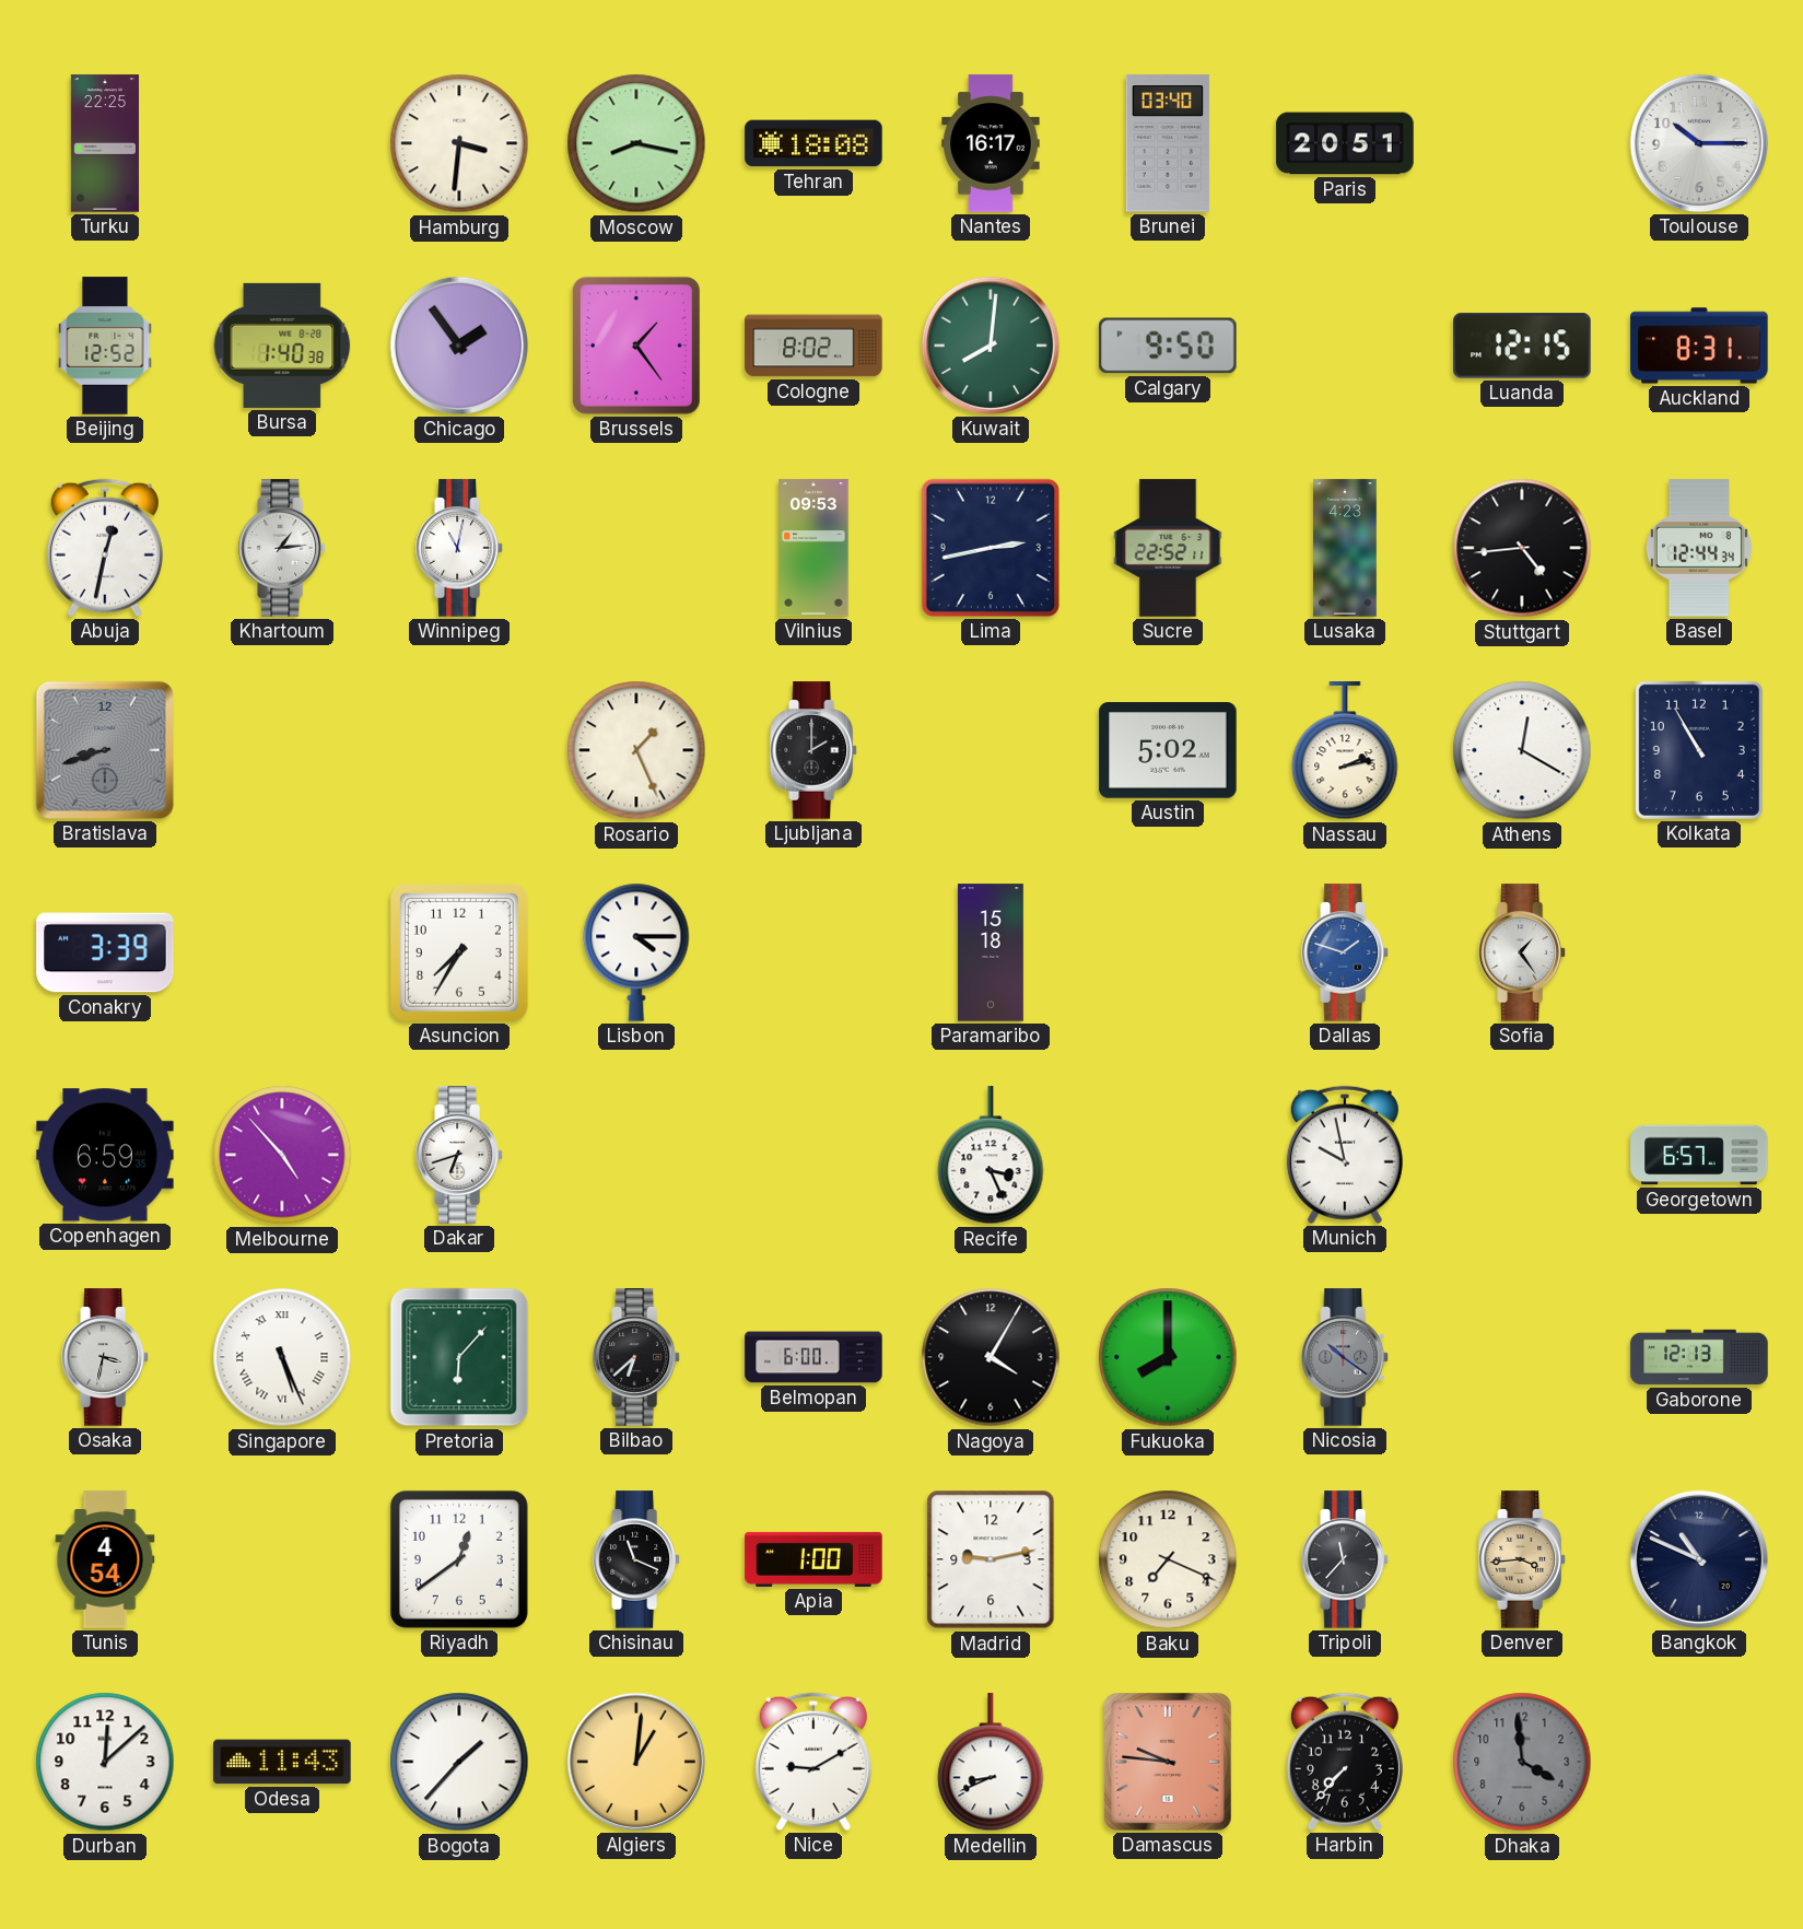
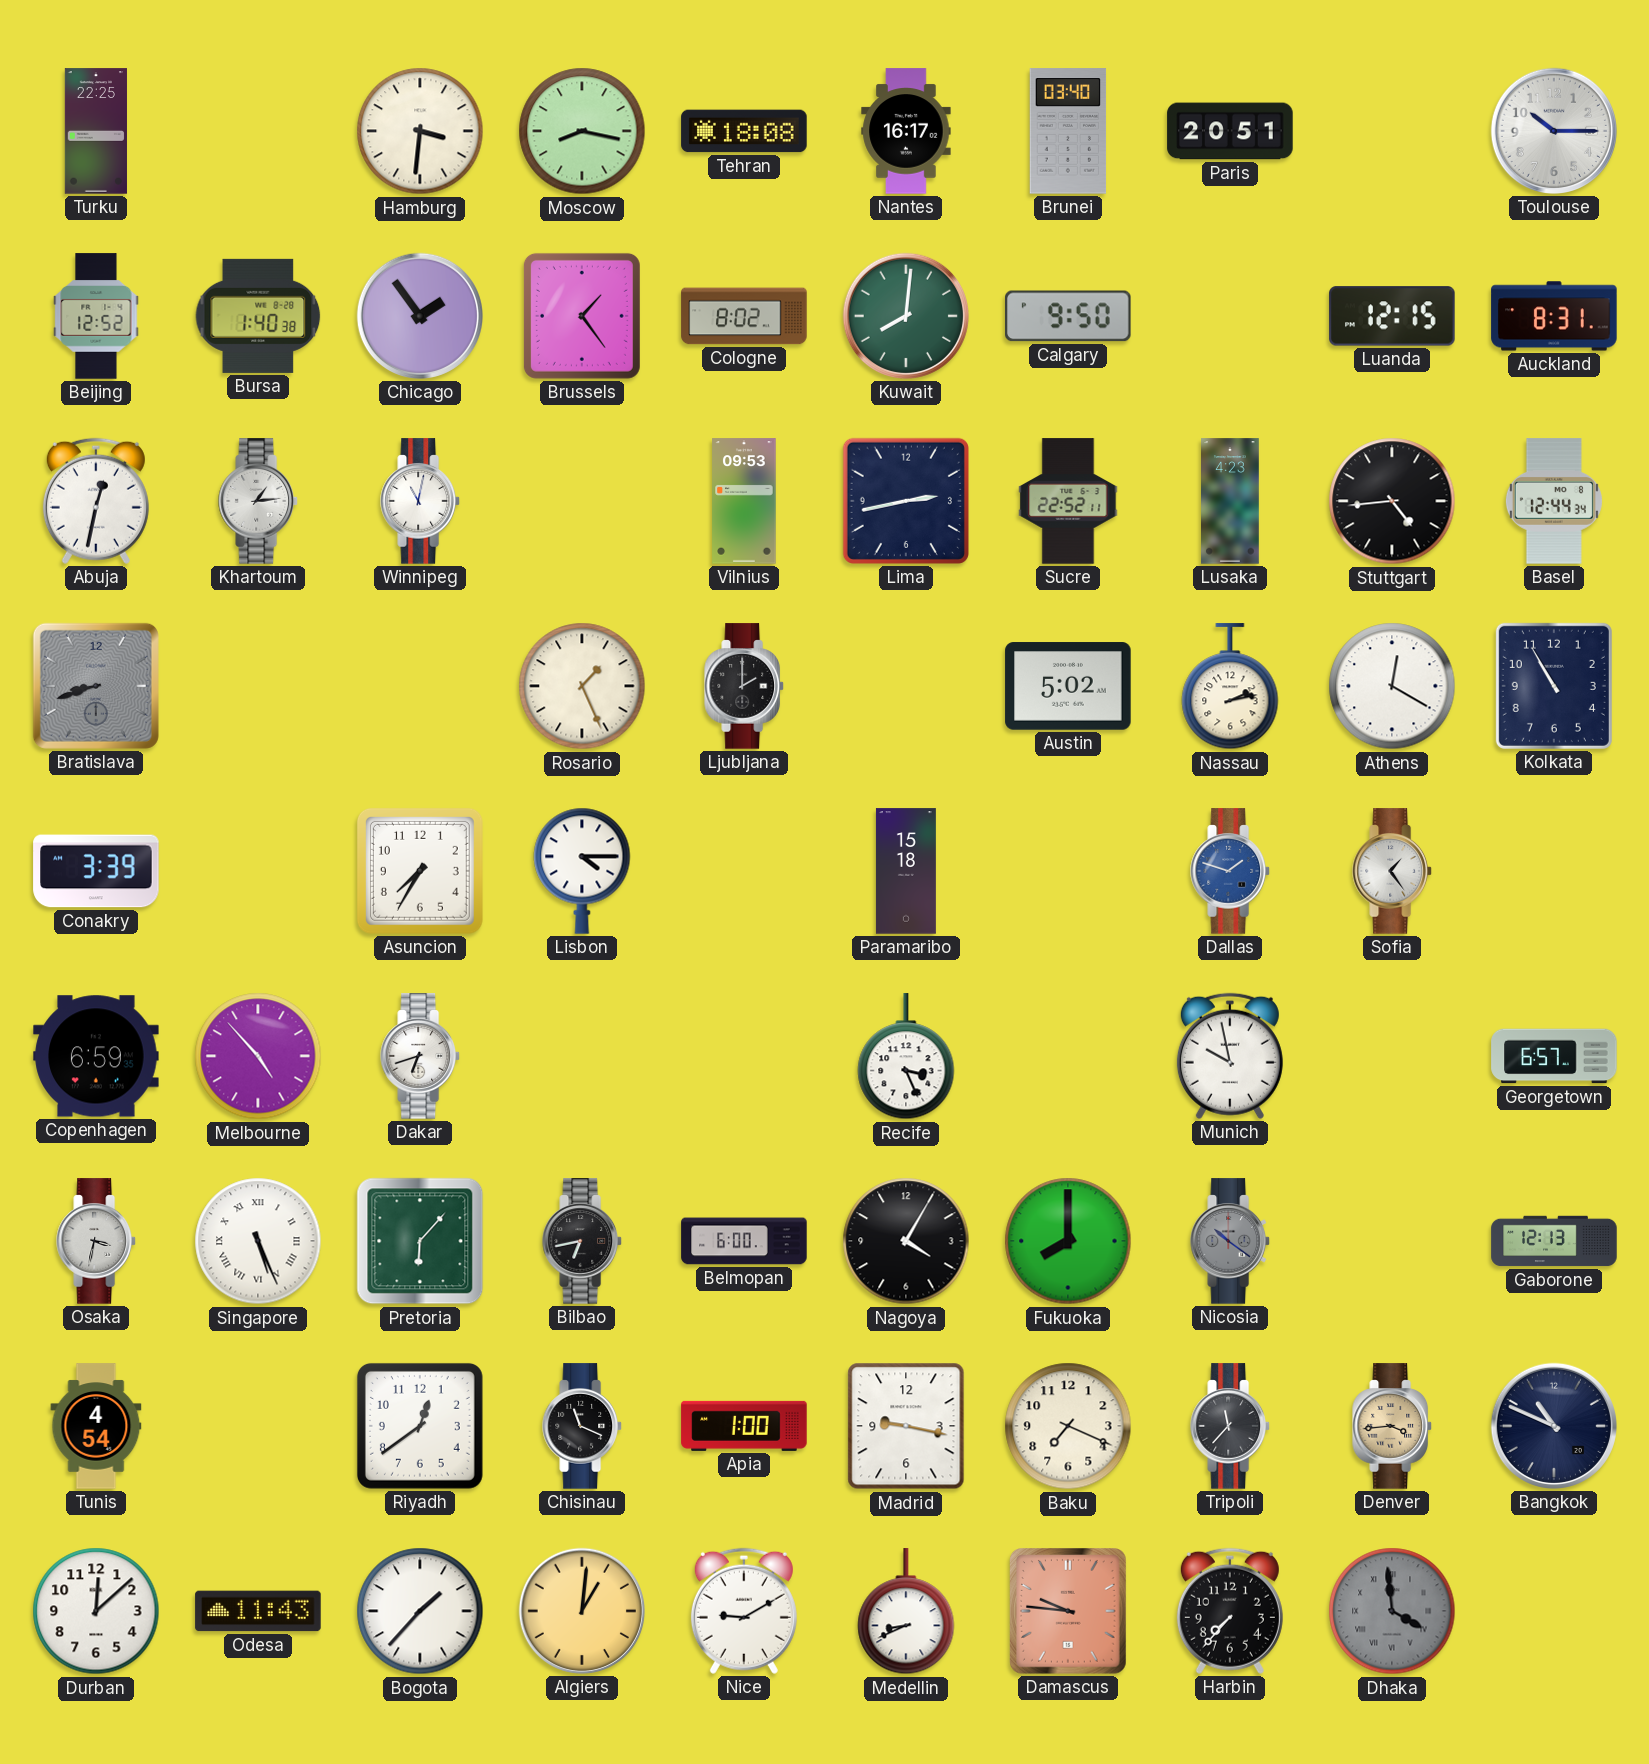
Bilbao: 6:38 -> 6:43 (583, 1241)
Madrid: 9:13 -> 9:17 (906, 1426)
Dhaka numerals: Arabic -> Roman (1392, 1611)
